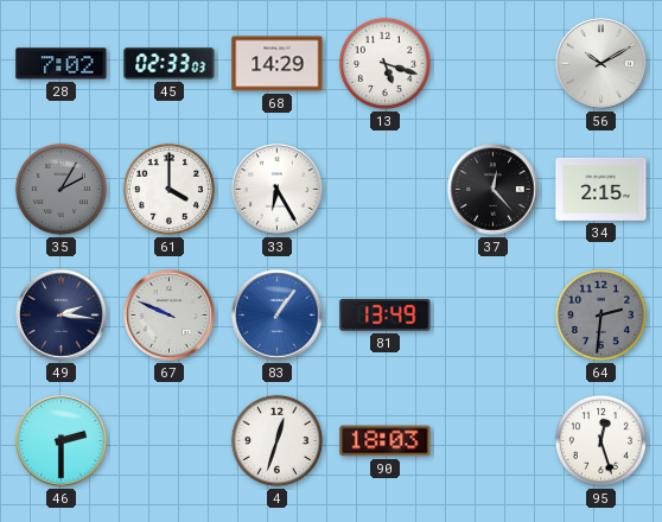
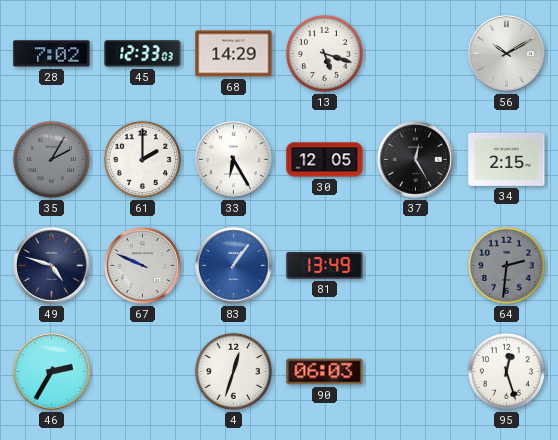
45: 02:33 -> 12:33 (143, 54)
61: 4:00 -> 2:00 (142, 159)
30: none -> 12:05 (325, 160)
37: 12:23 -> 12:25 (416, 160)
49: 2:16 -> 4:48 (52, 266)
46: 2:30 -> 2:35 (52, 372)
90: 18:03 -> 06:03 (325, 372)
